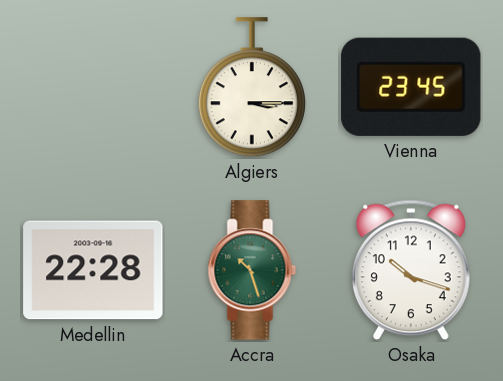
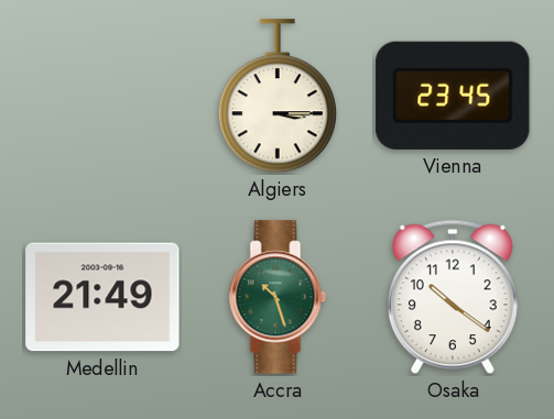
Medellin: 22:28 -> 21:49 (102, 297)
Osaka: 10:18 -> 10:21 (453, 297)
